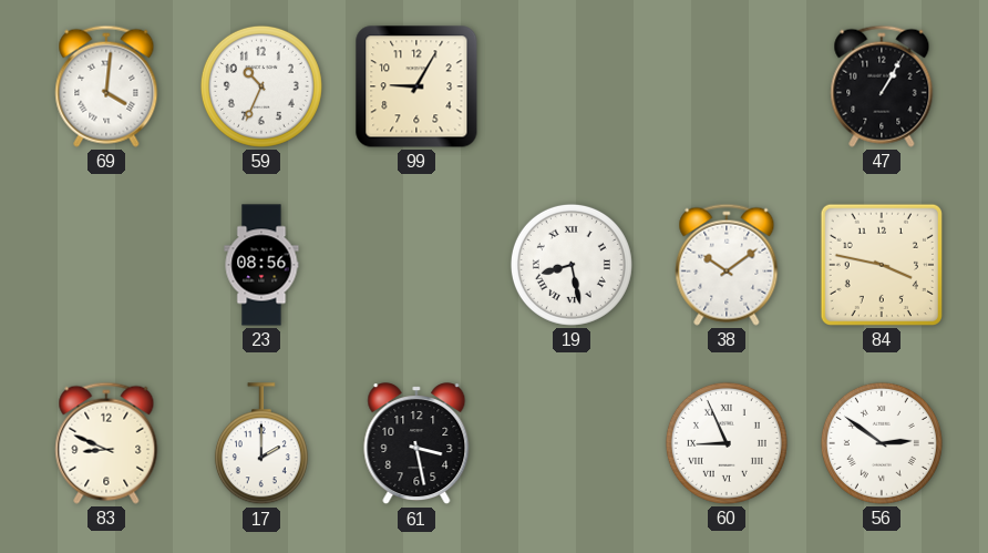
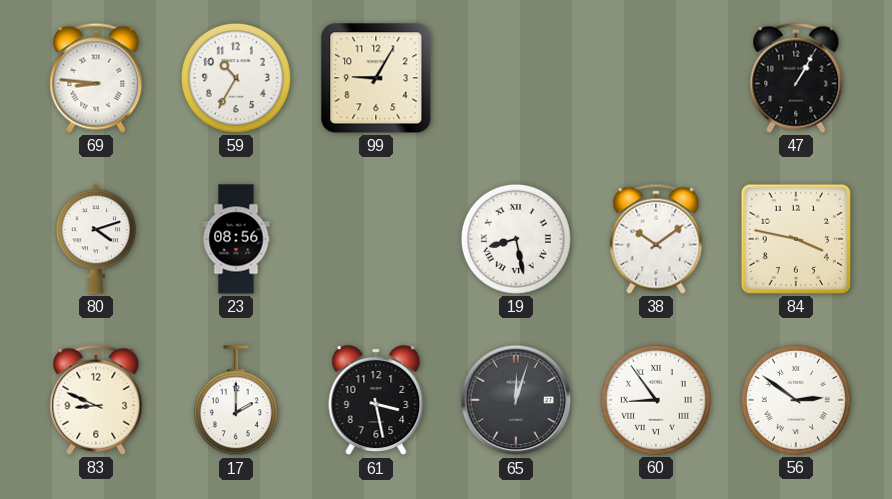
69: 4:01 -> 8:46 (96, 78)
59: 10:34 -> 10:35 (236, 78)
80: none -> 4:12 (96, 240)
65: none -> 12:03 (516, 400)
60: 8:56 -> 8:54 (656, 400)
